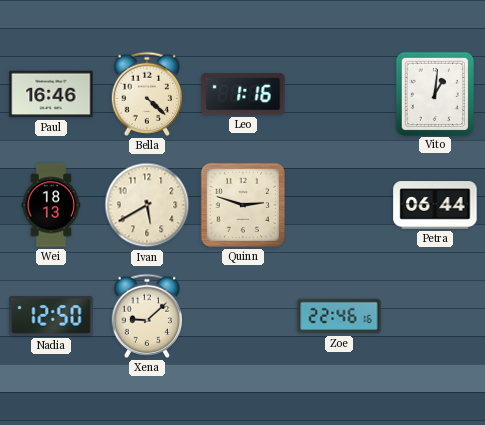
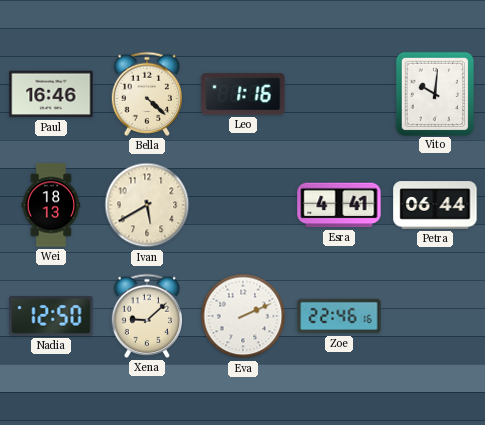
Vito: 1:01 -> 10:01 (434, 93)
Quinn: 2:48 -> none (243, 205)
Esra: none -> 4:41 (339, 205)
Eva: none -> 2:11 (243, 316)
